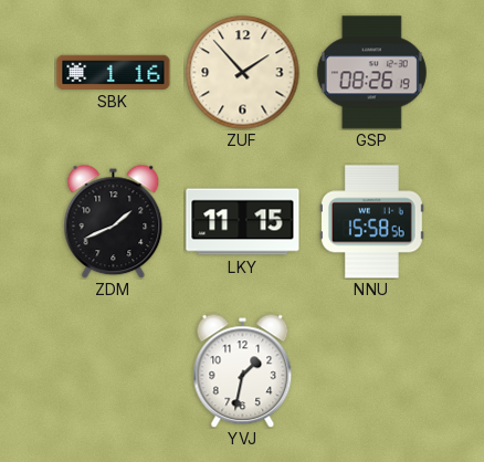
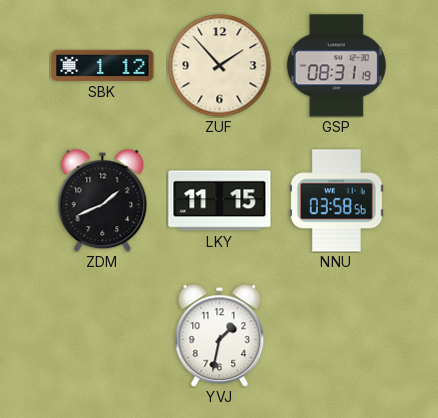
SBK: 1:16 -> 1:12 (103, 65)
GSP: 08:26 -> 08:31 (336, 66)
NNU: 15:58 -> 03:58 (336, 201)
